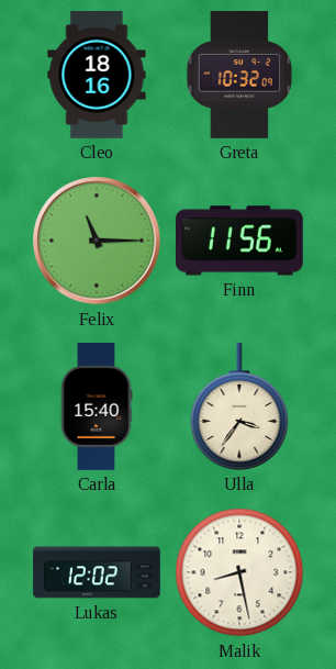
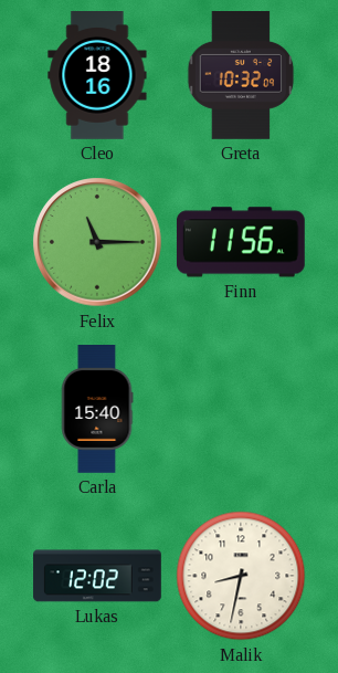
Ulla: 3:36 -> none (239, 408)
Malik: 8:28 -> 8:32 (241, 576)
